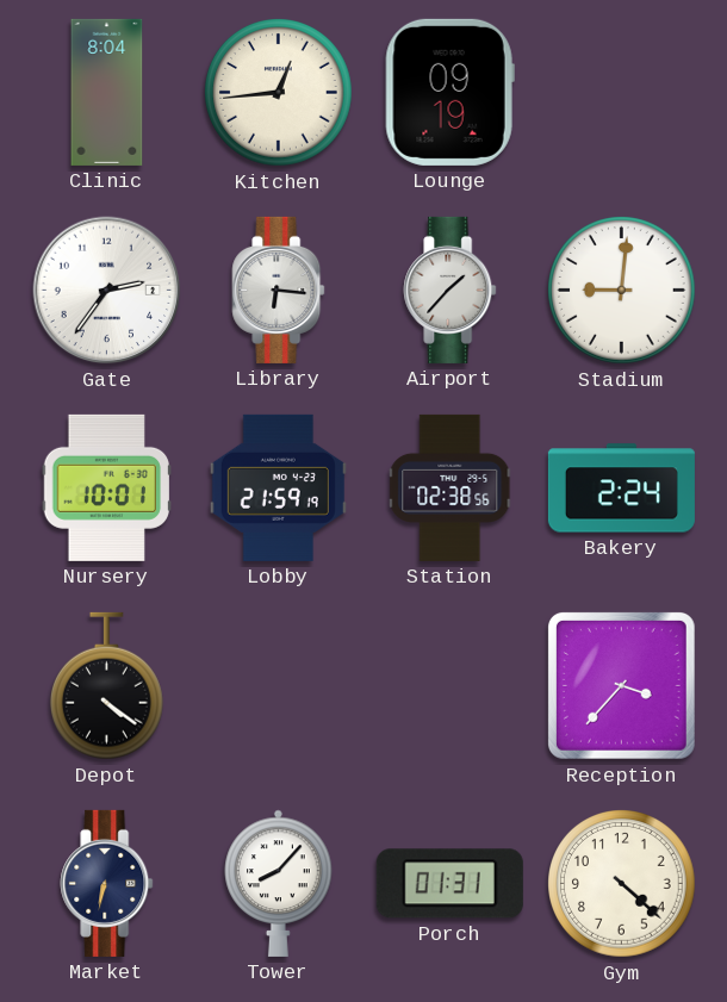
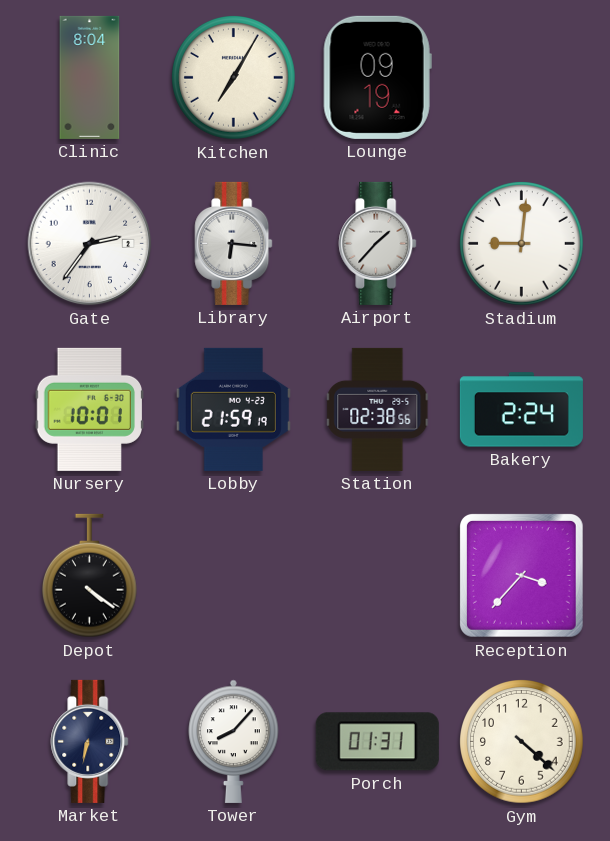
Kitchen: 12:44 -> 7:05 (234, 78)
